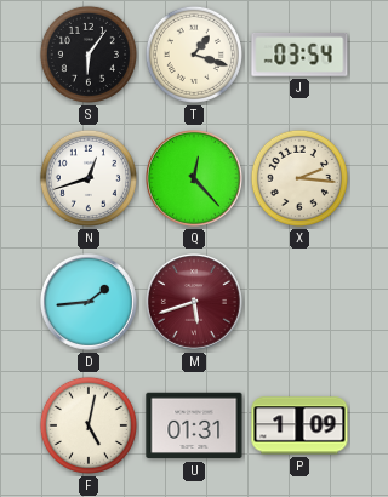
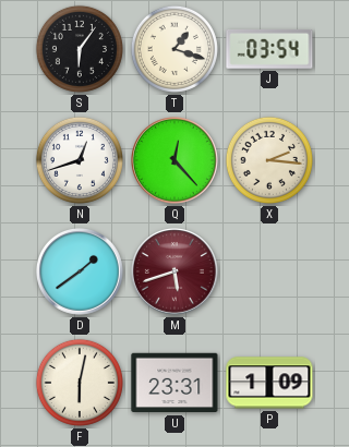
D: 1:44 -> 1:39 (81, 273)
F: 5:02 -> 6:02 (80, 383)
U: 01:31 -> 23:31 (174, 383)
